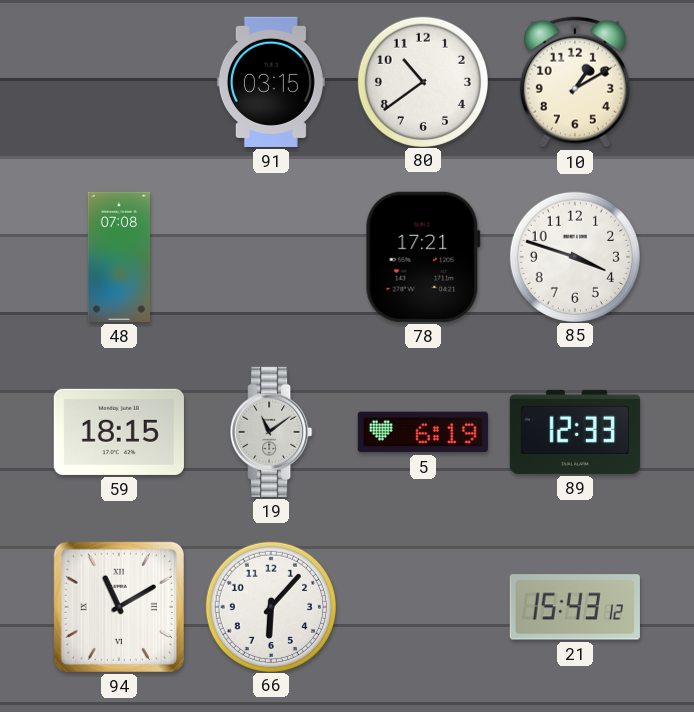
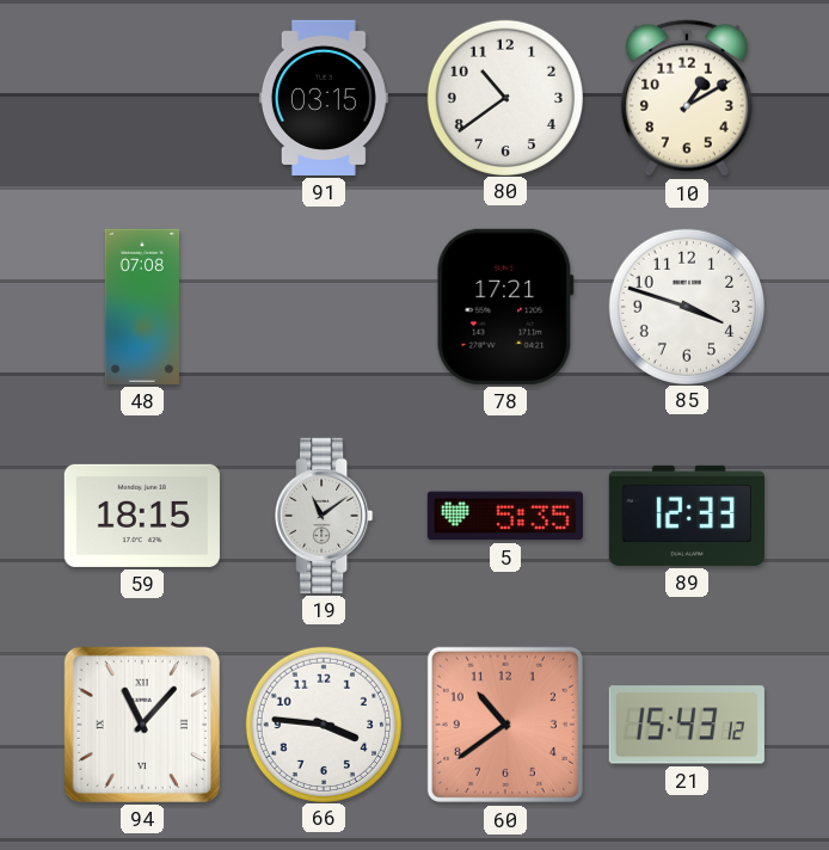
5: 6:19 -> 5:35 (505, 516)
94: 11:10 -> 11:07 (142, 725)
66: 6:07 -> 3:46 (323, 723)
60: none -> 10:39 (505, 725)
